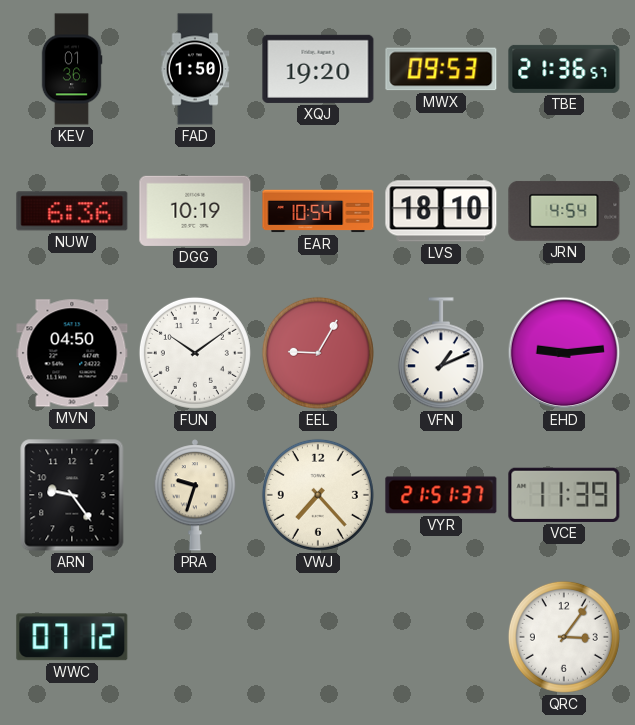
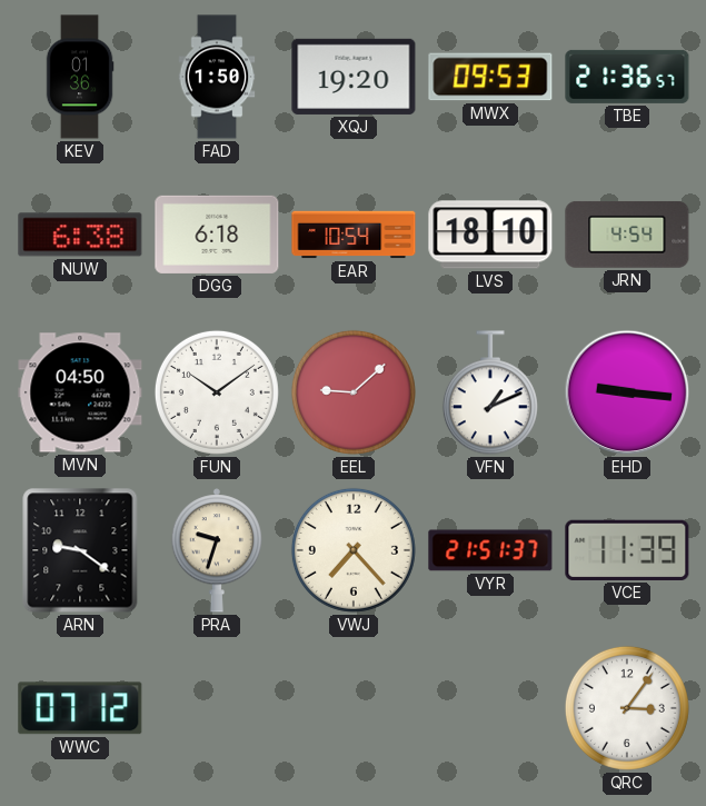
NUW: 6:36 -> 6:38 (80, 235)
DGG: 10:19 -> 6:18 (217, 235)
EEL: 9:05 -> 9:08 (354, 392)
EHD: 9:14 -> 9:16 (627, 392)
ARN: 9:24 -> 9:21 (80, 550)
